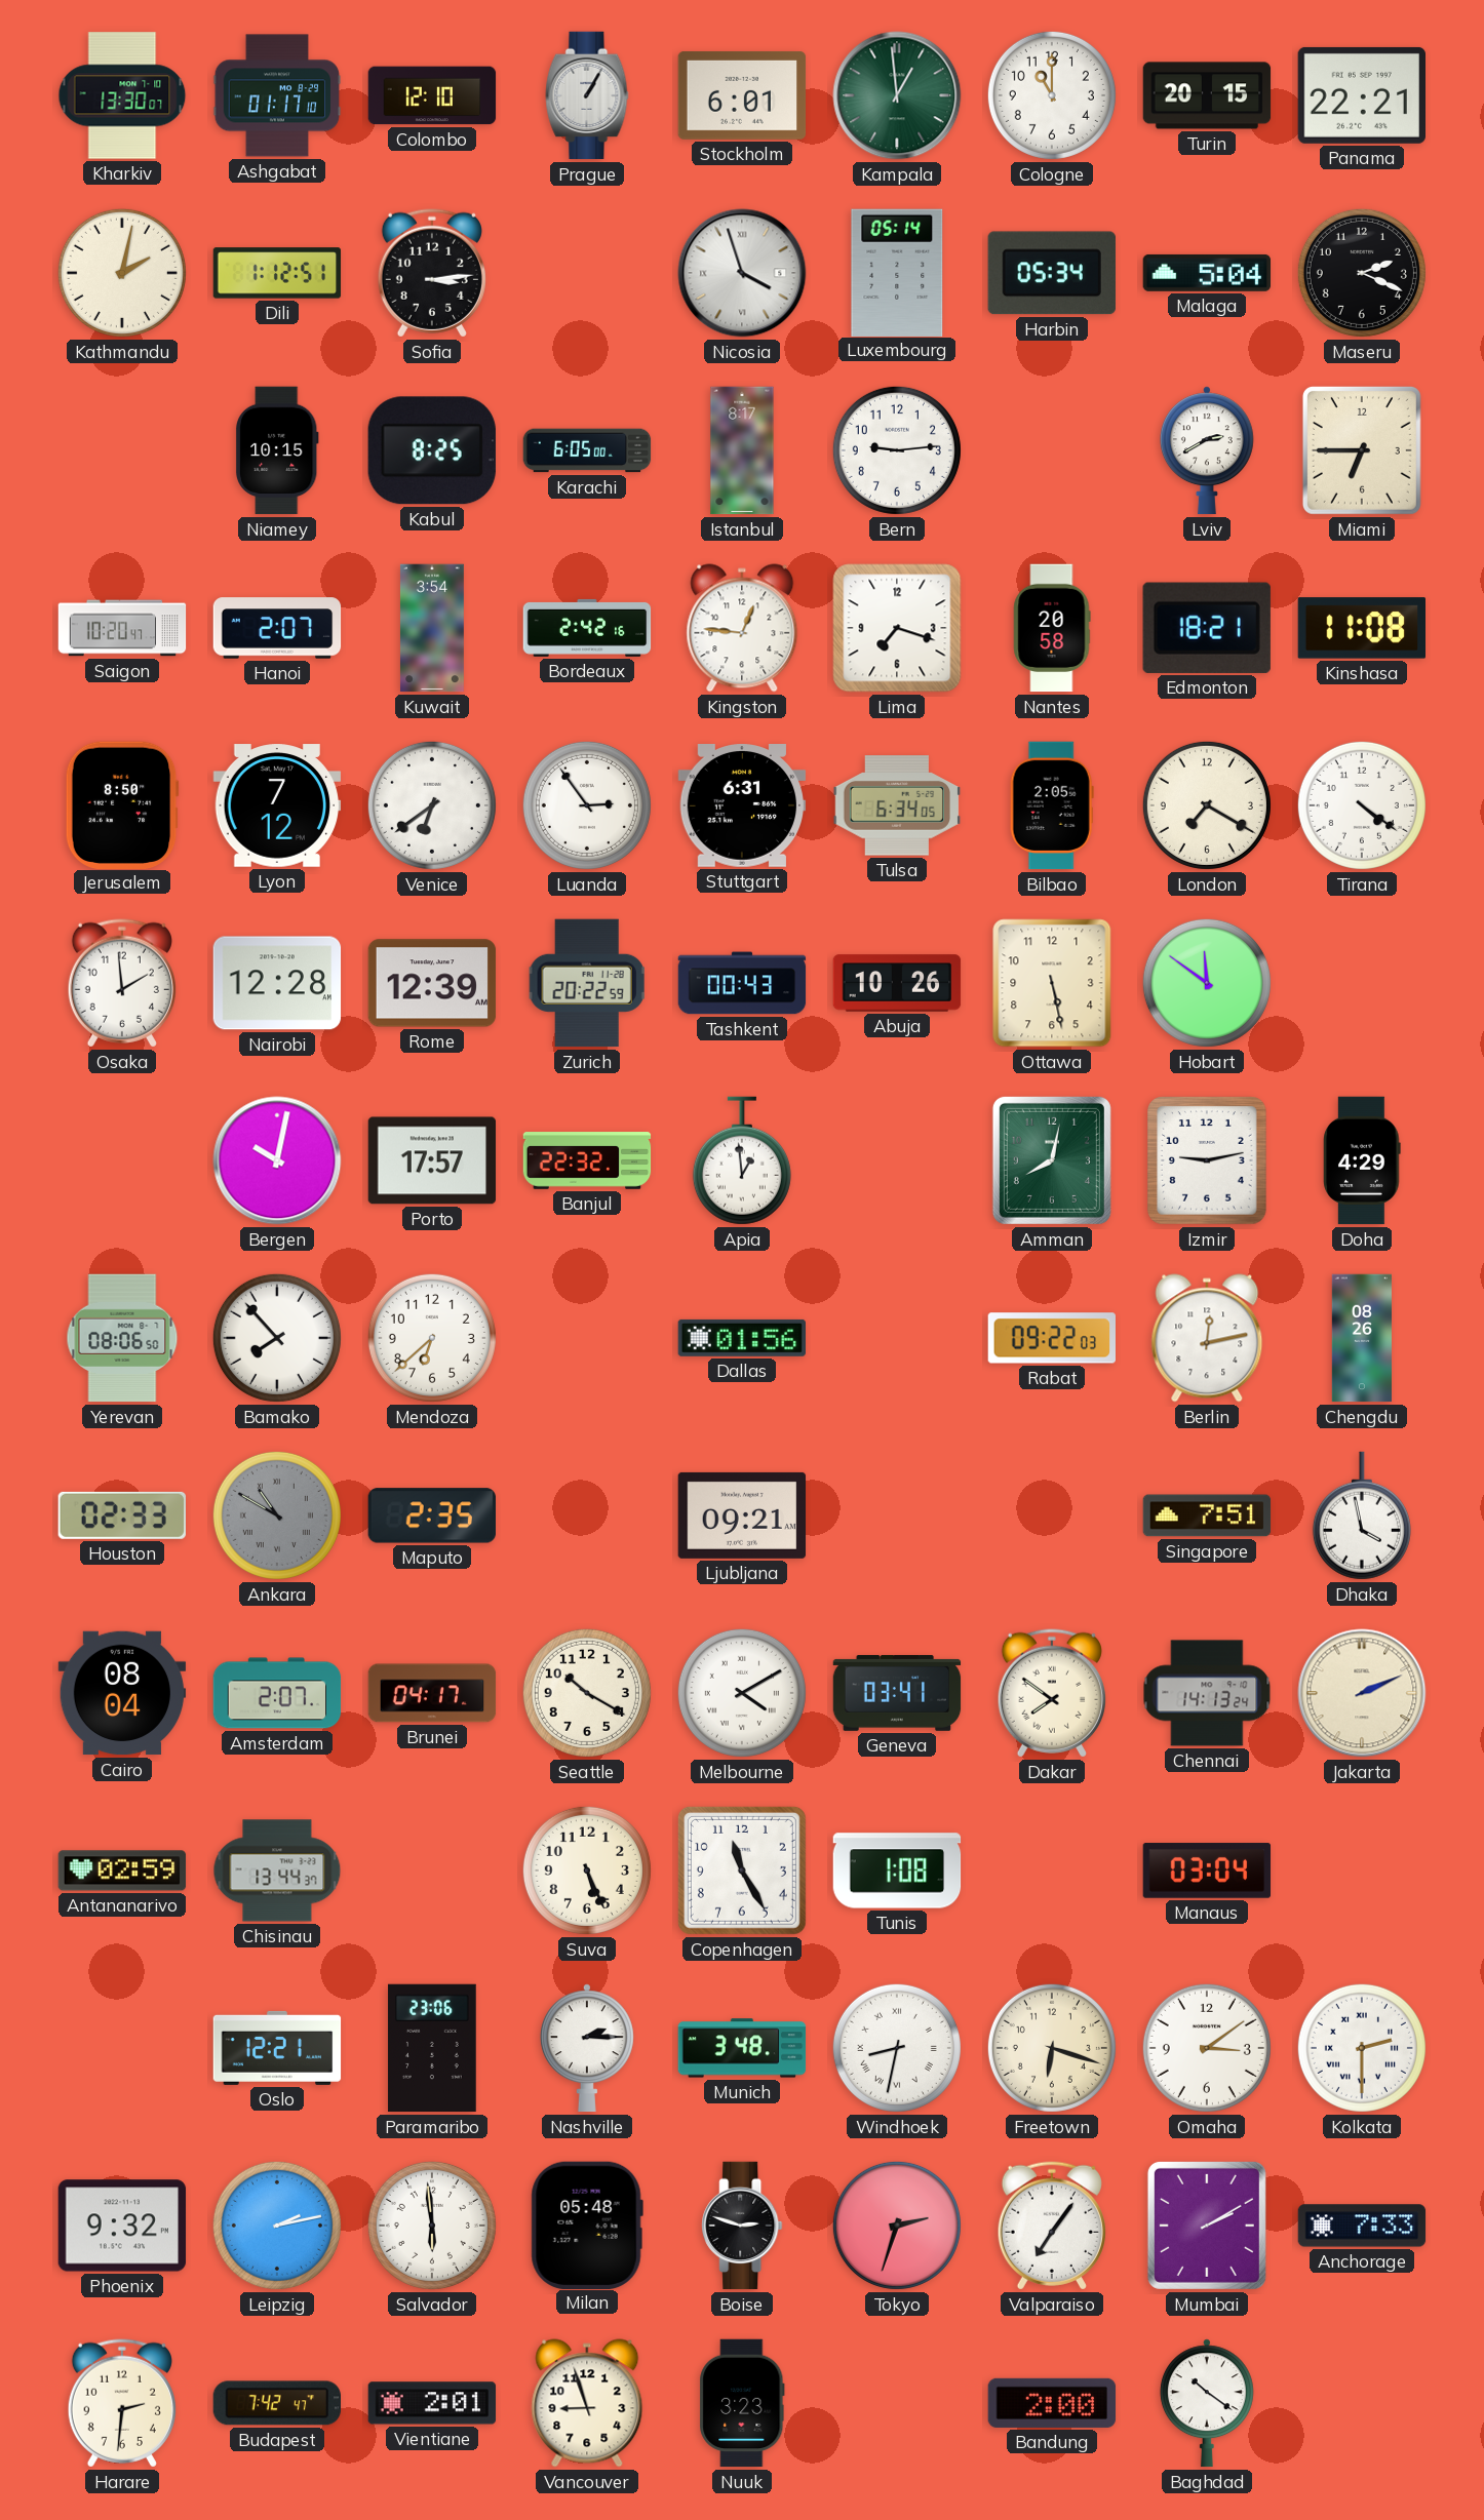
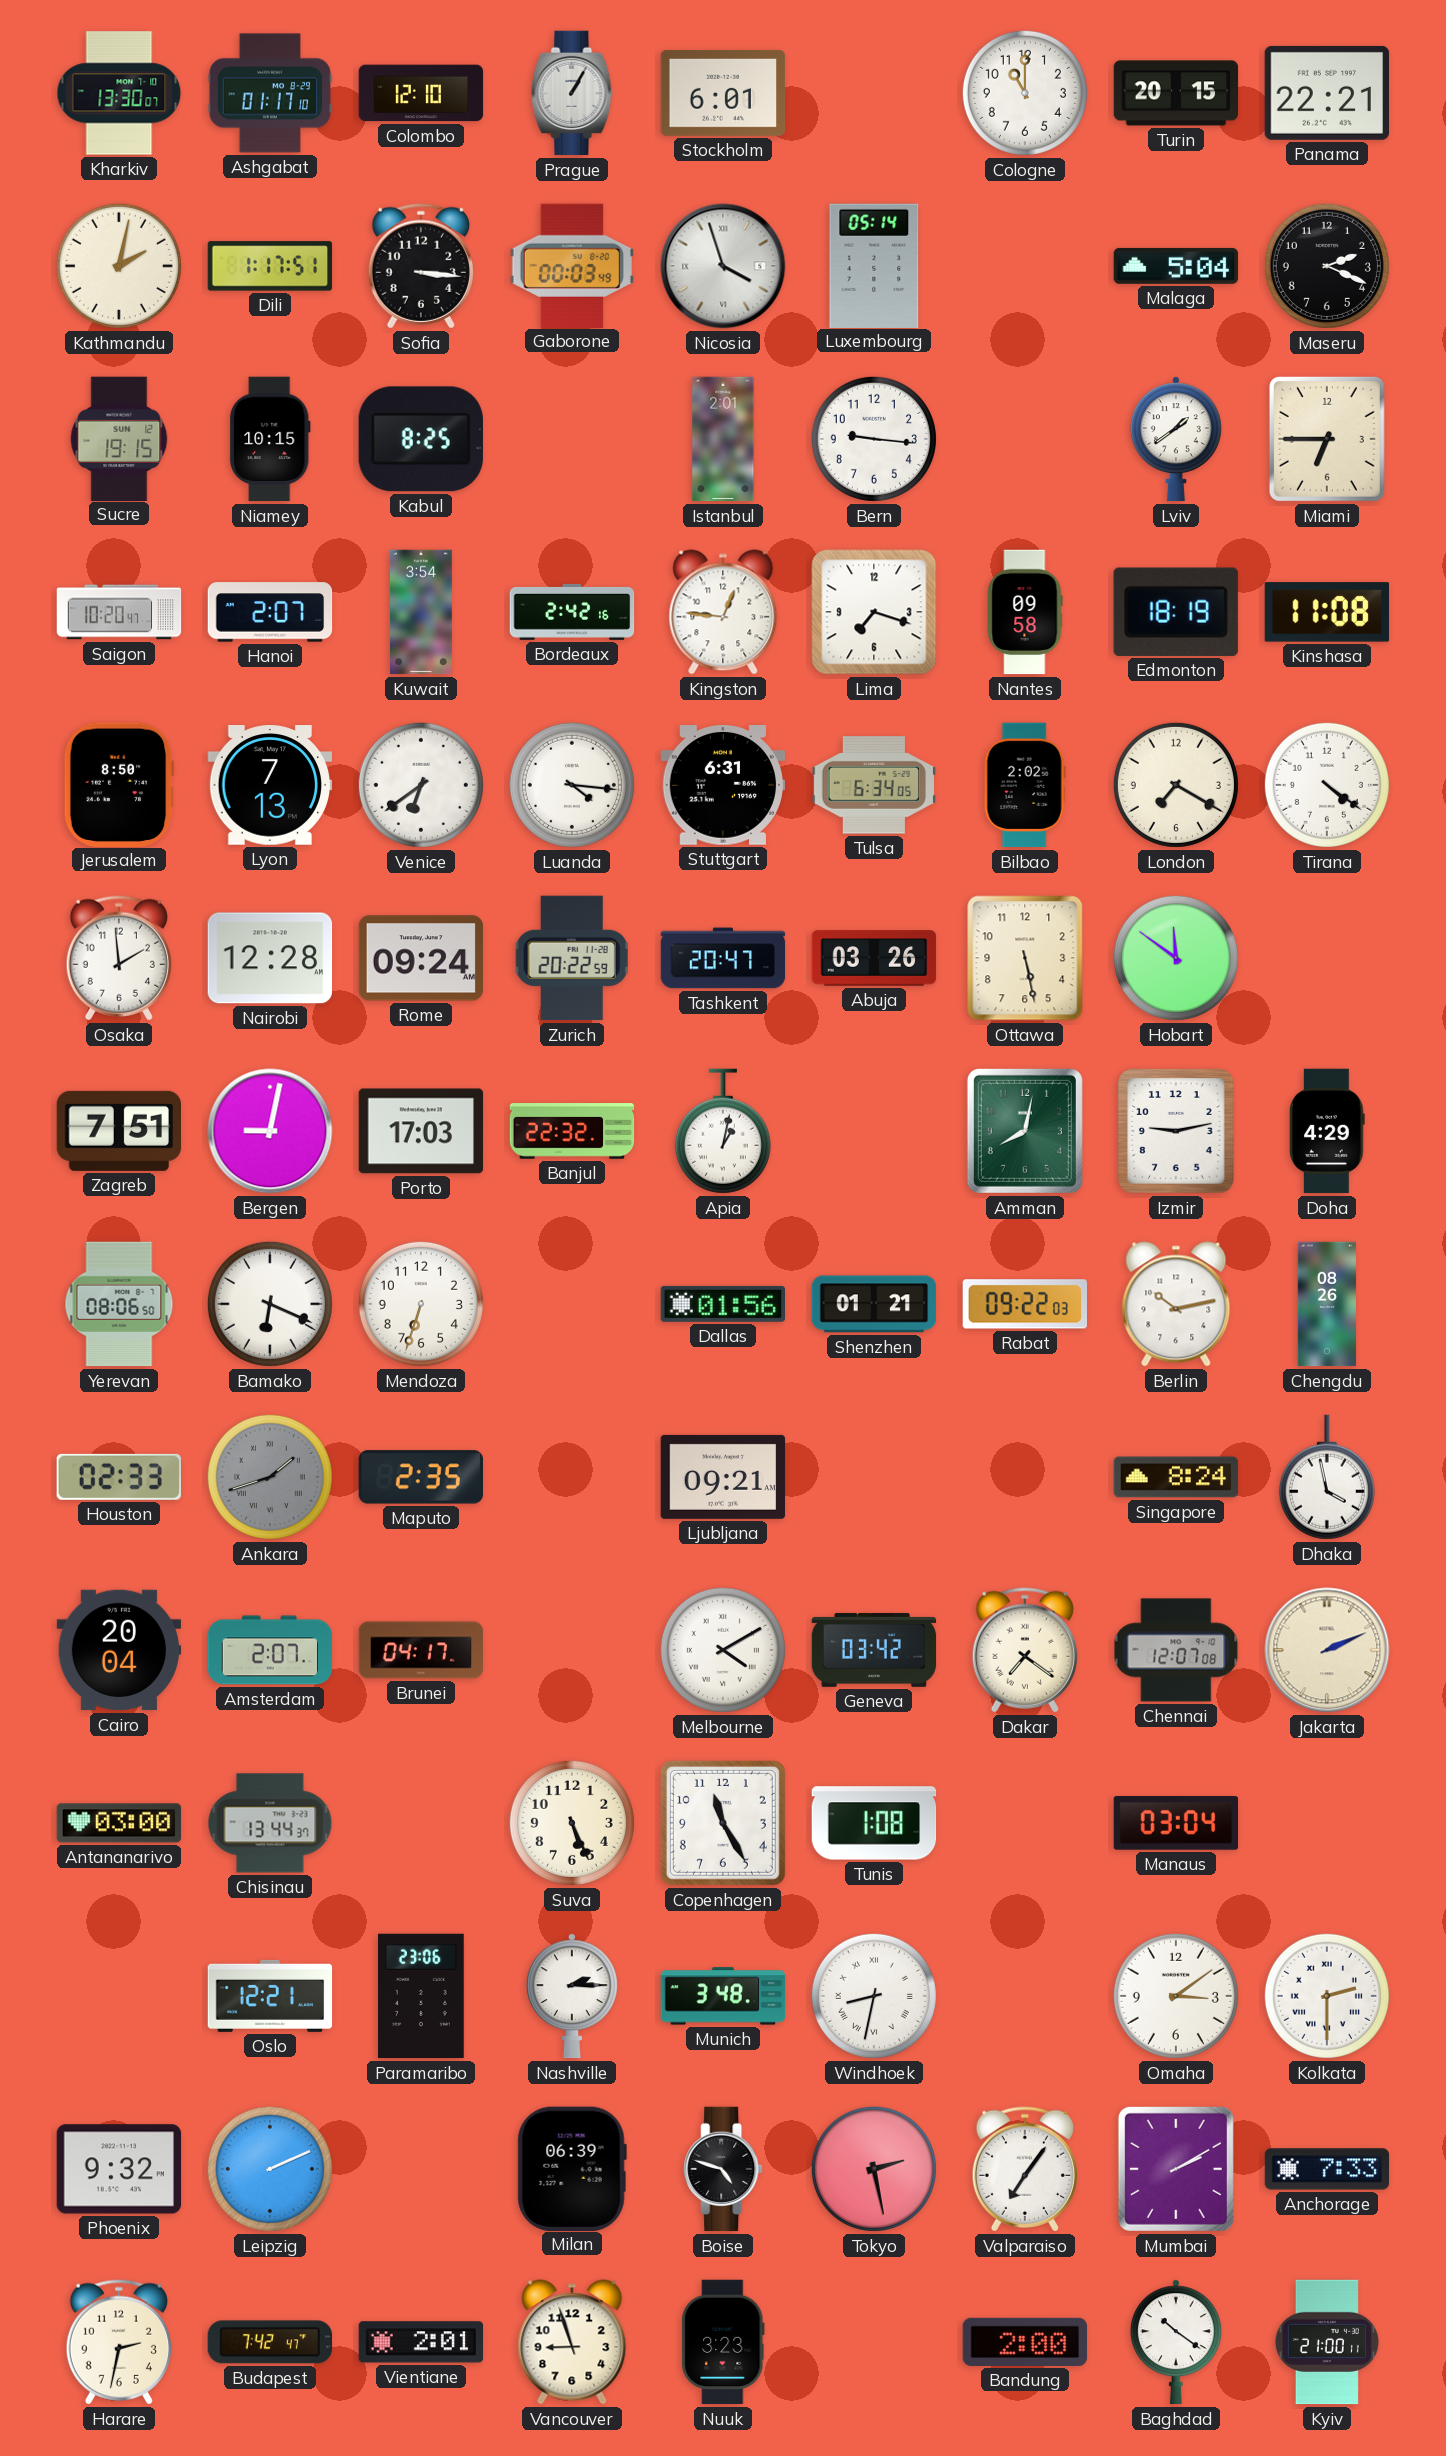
Kampala: 12:59 -> none (897, 95)
Dili: 1:12 -> 1:17 (270, 266)
Sofia: 3:14 -> 3:16 (421, 266)
Gaborone: none -> 00:03 (571, 265)
Harbin: 05:34 -> none (1052, 273)
Sucre: none -> 19:15 (119, 438)
Karachi: 6:05 -> none (587, 450)
Istanbul: 8:17 -> 2:01 (723, 439)
Bern: 9:14 -> 9:16 (874, 439)
Lviv: 2:40 -> 1:39 (1176, 439)
Nantes: 20:58 -> 09:58 (1025, 612)
Edmonton: 18:21 -> 18:19 (1176, 612)
Lyon: 7:12 -> 7:13 (270, 785)
Luanda: 2:54 -> 4:16 (572, 785)
Bilbao: 2:05 -> 2:02 (1025, 785)
Rome: 12:39 -> 09:24 (421, 958)
Tashkent: 00:43 -> 20:47 (723, 958)
Abuja: 10:26 -> 03:26 (874, 958)
Zagreb: none -> 7:51 (118, 1131)
Bergen: 10:02 -> 9:02 (270, 1131)
Porto: 17:57 -> 17:03 (421, 1131)
Apia: 12:59 -> 1:02 (723, 1131)
Bamako: 7:53 -> 6:19 (270, 1304)
Mendoza: 6:38 -> 6:33 (421, 1304)
Shenzhen: none -> 01:21 (874, 1304)
Berlin: 12:13 -> 10:13 (1176, 1304)
Ankara: 10:50 -> 1:42 (270, 1477)
Singapore: 7:51 -> 8:24 (1176, 1477)
Cairo: 08:04 -> 20:04 (119, 1650)
Seattle: 10:20 -> none (587, 1693)
Geneva: 03:41 -> 03:42 (874, 1650)
Dakar: 7:51 -> 7:21 (1025, 1650)
Chennai: 14:13 -> 12:07 (1176, 1650)
Antananarivo: 02:59 -> 03:00 (119, 1823)
Freetown: 6:18 -> none (1052, 2048)
Leipzig: 2:13 -> 2:11 (270, 2169)
Salvador: 5:59 -> none (432, 2226)
Milan: 05:48 -> 06:39 (572, 2168)
Boise: 2:48 -> 4:48 (723, 2169)
Tokyo: 2:33 -> 2:28 (874, 2169)
Harare: 2:31 -> 2:32 (119, 2342)
Kyiv: none -> 21:00 (1327, 2342)
